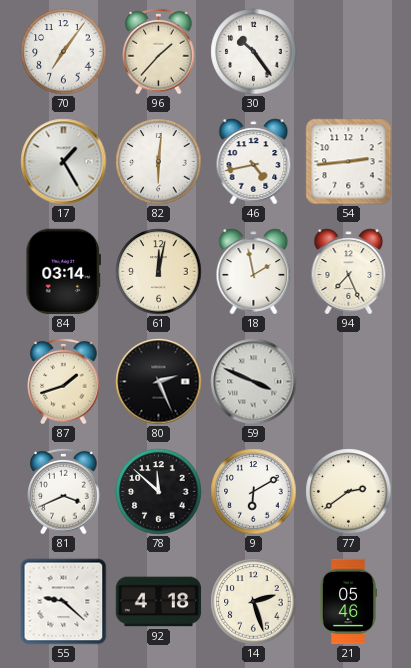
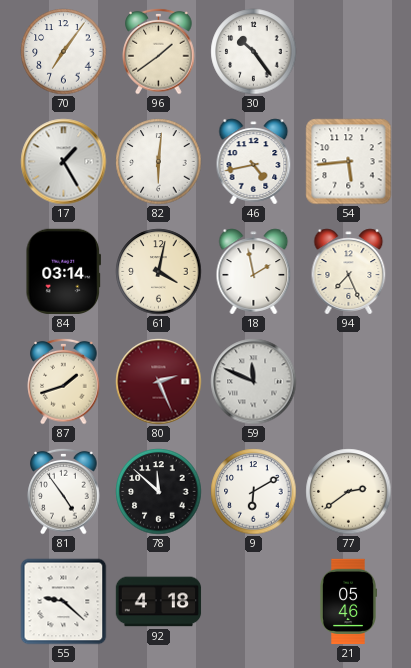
96: 1:37 -> 1:39 (159, 51)
54: 2:44 -> 5:44 (349, 162)
61: 12:02 -> 4:02 (159, 272)
80 dial: black -> burgundy (159, 382)
59: 3:49 -> 11:49 (254, 382)
81: 3:41 -> 4:54 (64, 491)
14: 2:27 -> none (254, 602)
